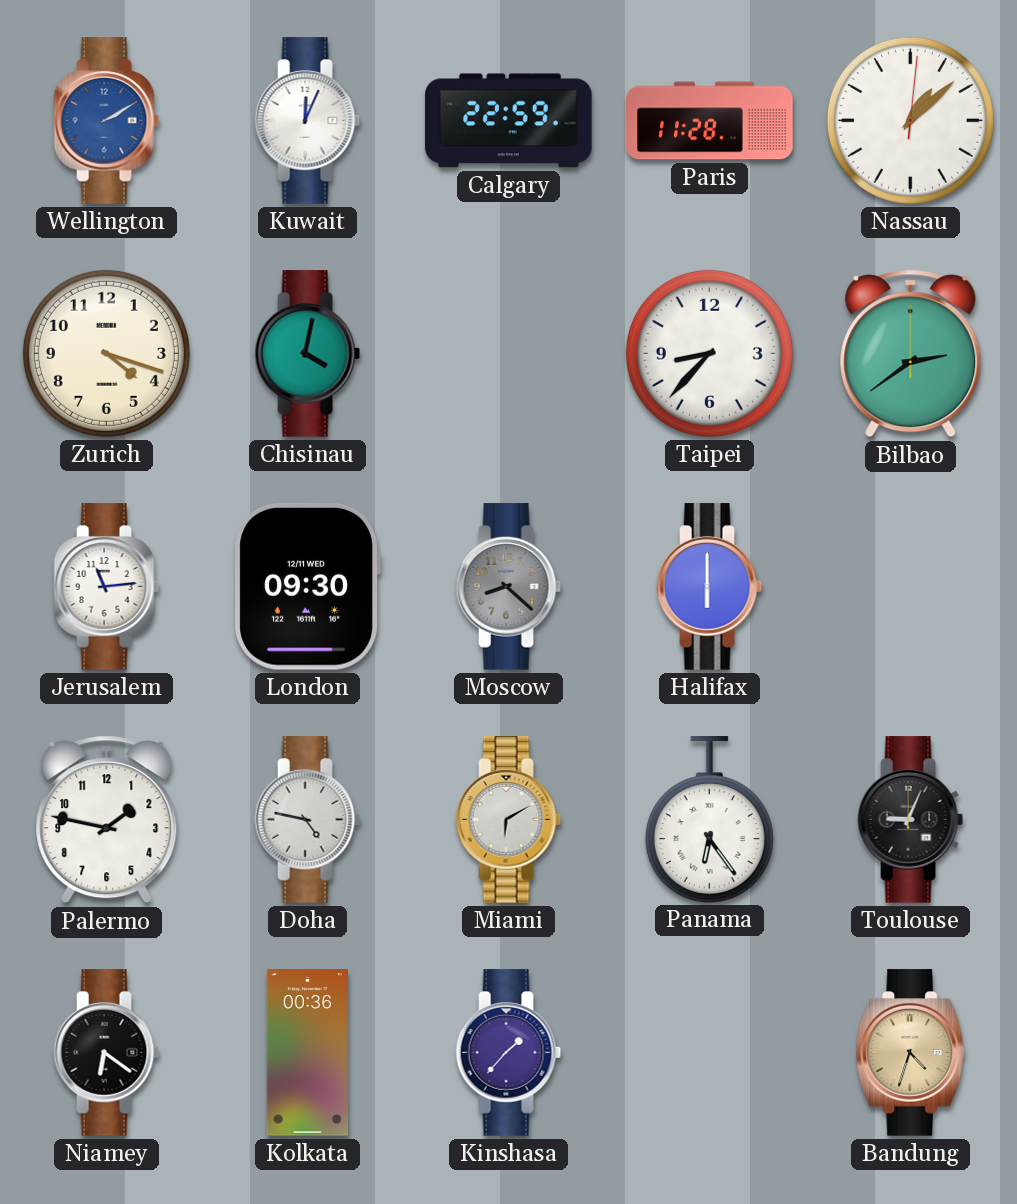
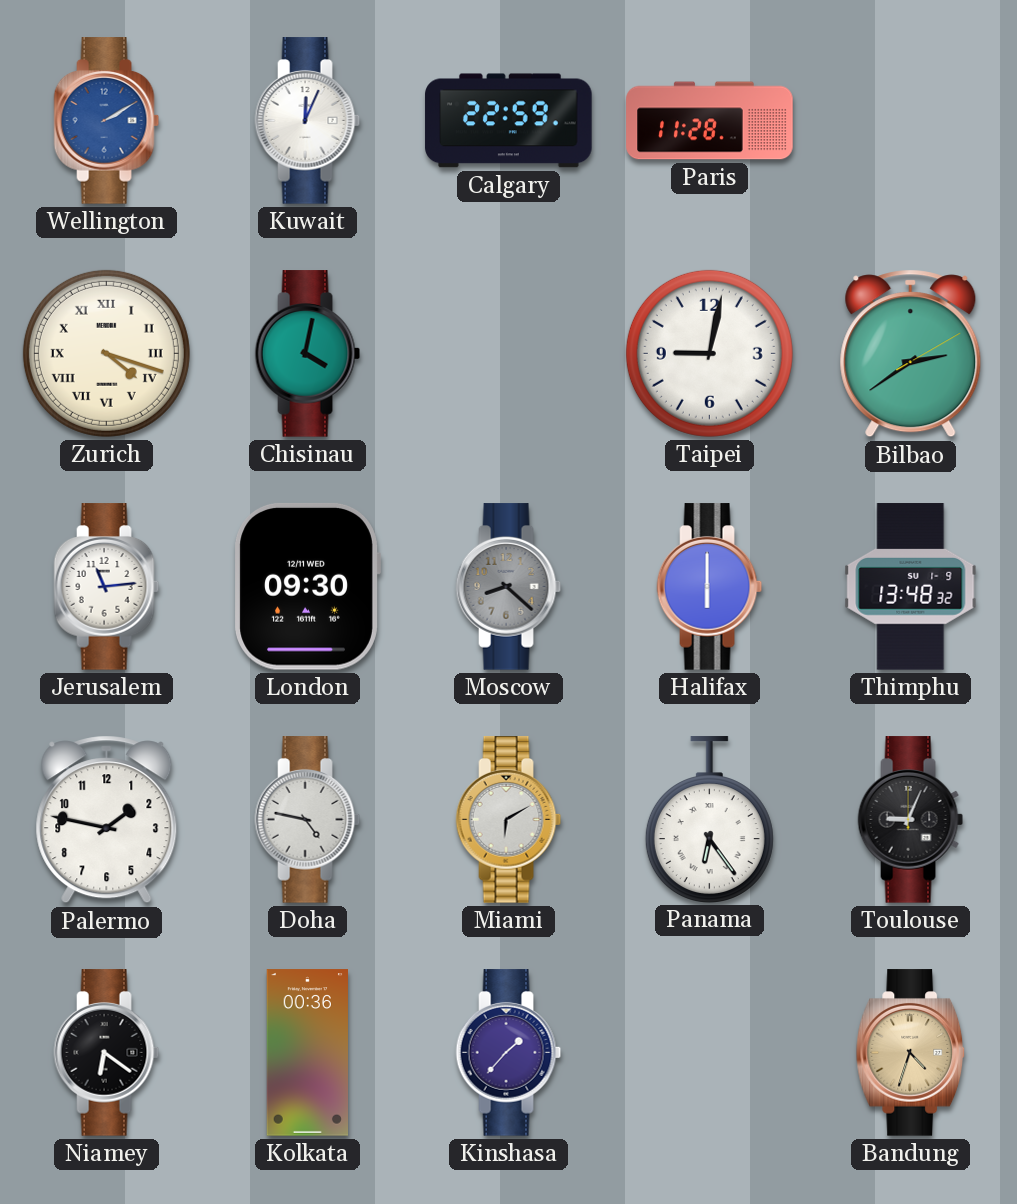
Nassau: 1:08 -> none (910, 120)
Zurich numerals: Arabic -> Roman (106, 353)
Taipei: 8:37 -> 9:02 (709, 353)
Bilbao: 2:39:00 -> 2:39:10 (911, 354)
Thimphu: none -> 13:48 (911, 587)
